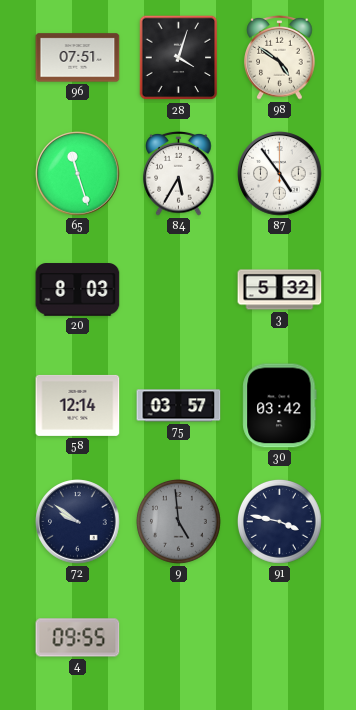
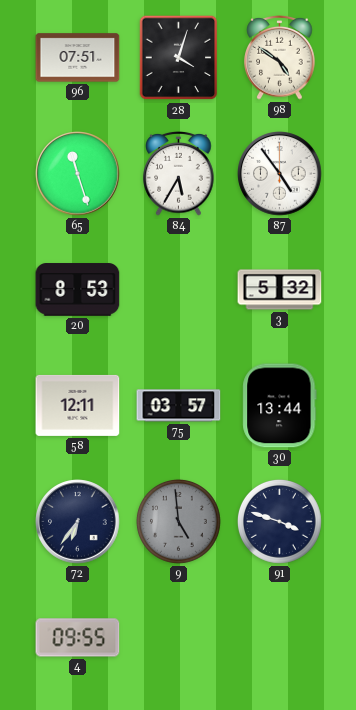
20: 8:03 -> 8:53 (78, 290)
58: 12:14 -> 12:11 (78, 405)
30: 03:42 -> 13:44 (280, 406)
72: 9:51 -> 6:36 (78, 522)
91: 3:47 -> 3:48 (279, 521)
